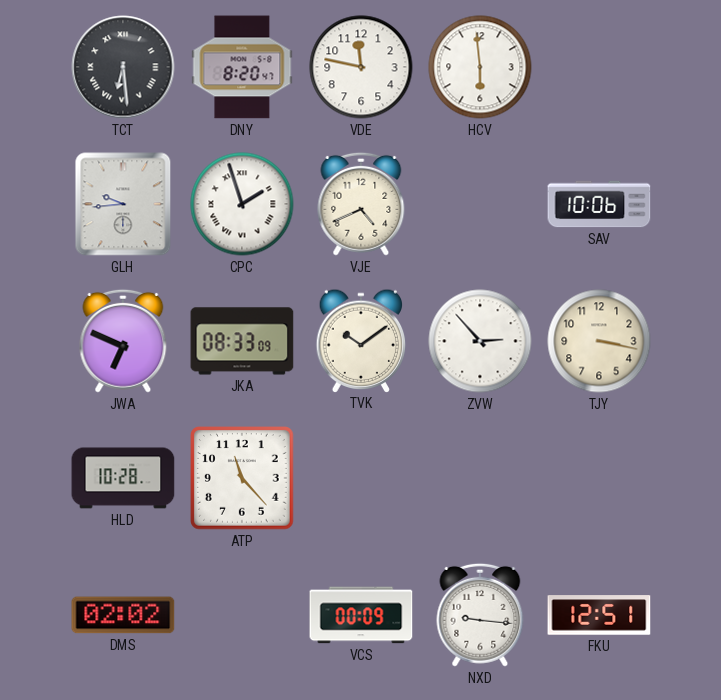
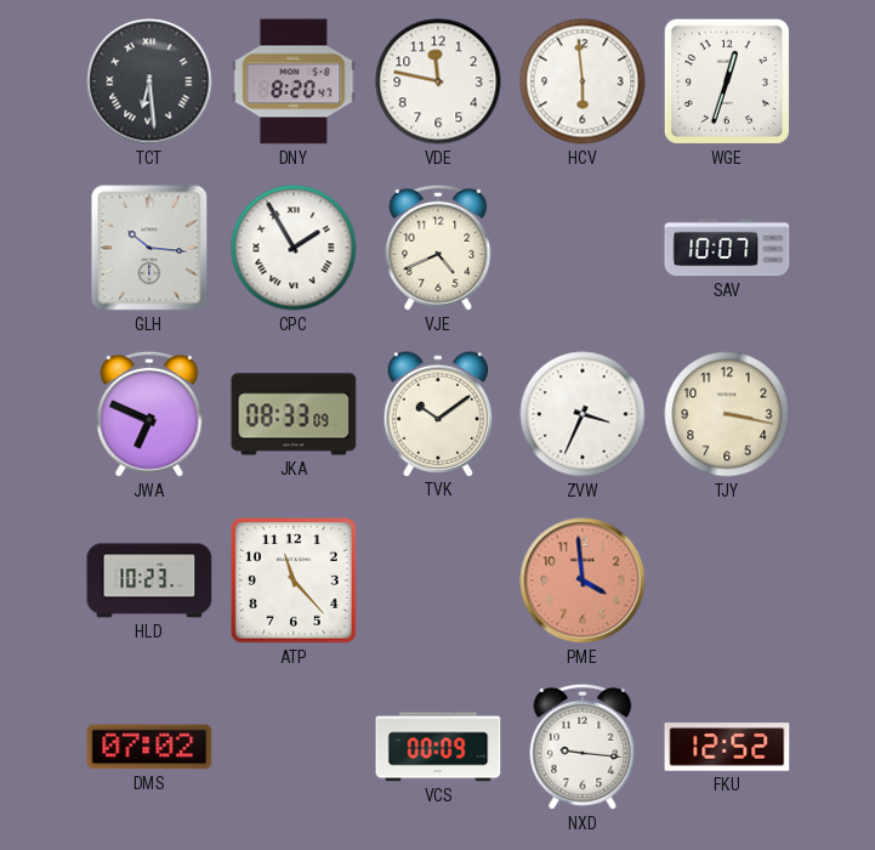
WGE: none -> 12:33 (727, 81)
GLH: 9:44 -> 10:16 (149, 248)
CPC: 1:57 -> 1:55 (294, 248)
SAV: 10:06 -> 10:07 (727, 248)
ZVW: 2:53 -> 3:34 (583, 414)
HLD: 10:28 -> 10:23 (149, 580)
PME: none -> 3:59 (583, 580)
DMS: 02:02 -> 07:02 (149, 747)
FKU: 12:51 -> 12:52 (727, 747)
